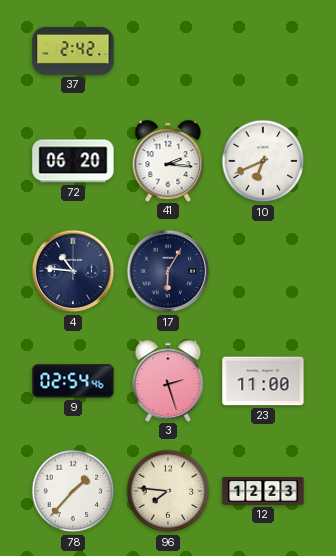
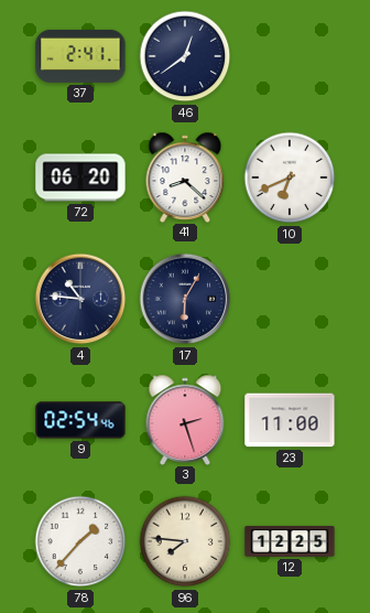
37: 2:42 -> 2:41 (80, 56)
46: none -> 12:39 (185, 56)
41: 2:16 -> 8:22 (185, 176)
12: 12:23 -> 12:25 (290, 541)
